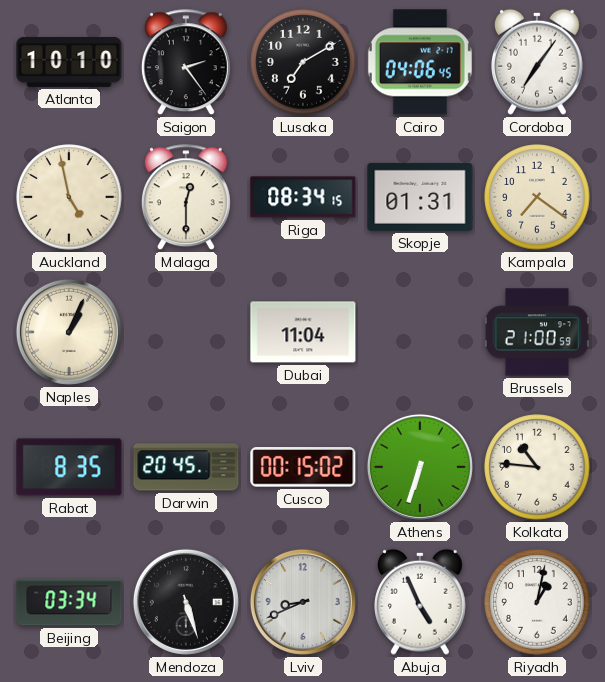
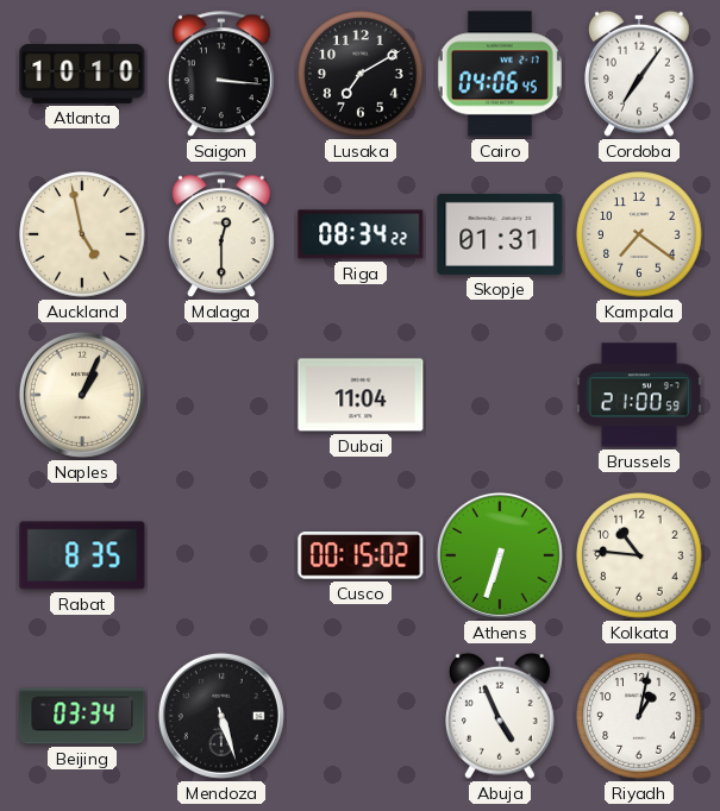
Saigon: 2:24 -> 3:16 (221, 75)
Riga: 08:34:15 -> 08:34:22 (361, 234)
Darwin: 20:45 -> none (186, 467)
Lviv: 8:41 -> none (303, 602)
